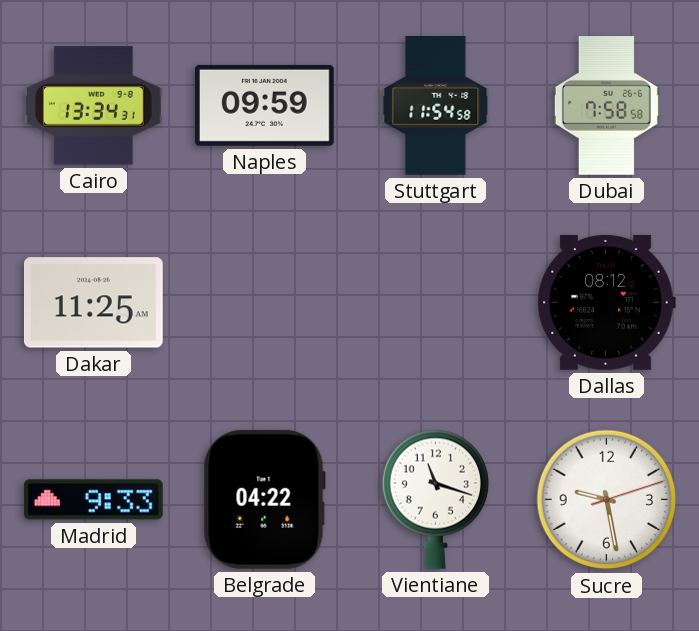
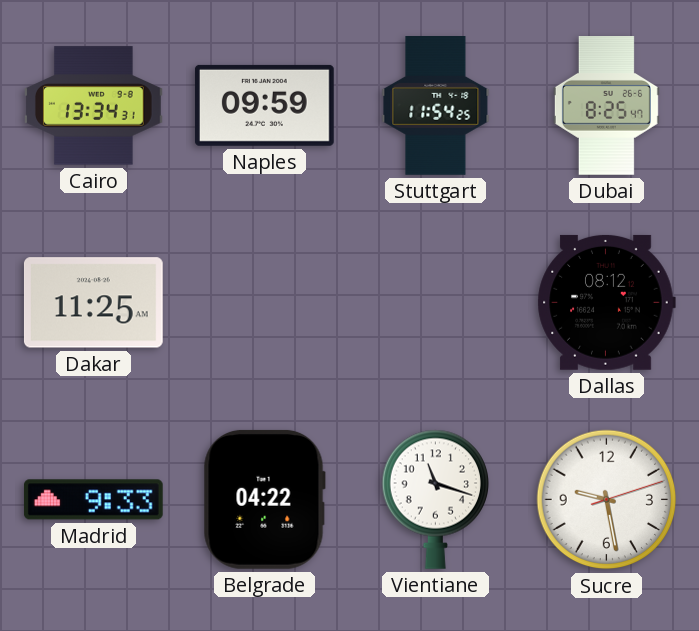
Stuttgart: 11:54:58 -> 11:54:25 (436, 106)
Dubai: 7:58 -> 8:25 (606, 106)
